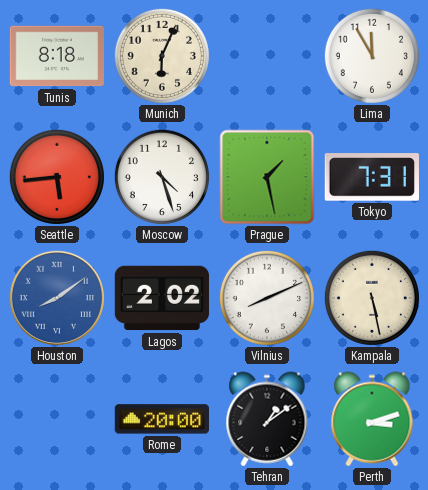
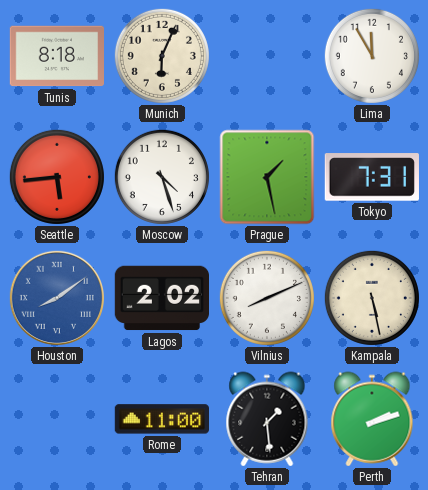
Rome: 20:00 -> 11:00 (161, 419)
Tehran: 1:09 -> 1:29 (267, 419)
Perth: 3:12 -> 2:12 (372, 419)
